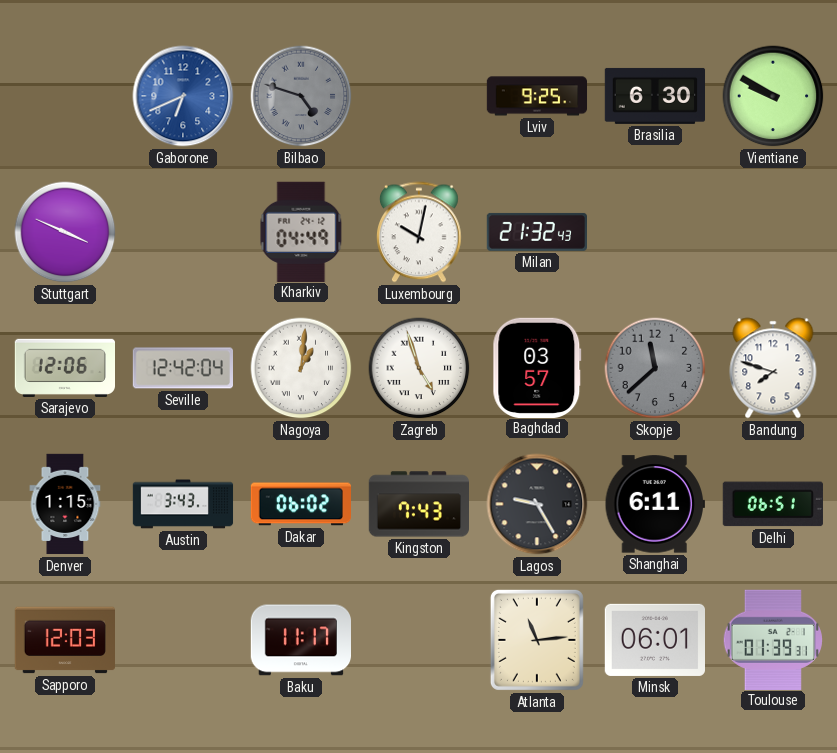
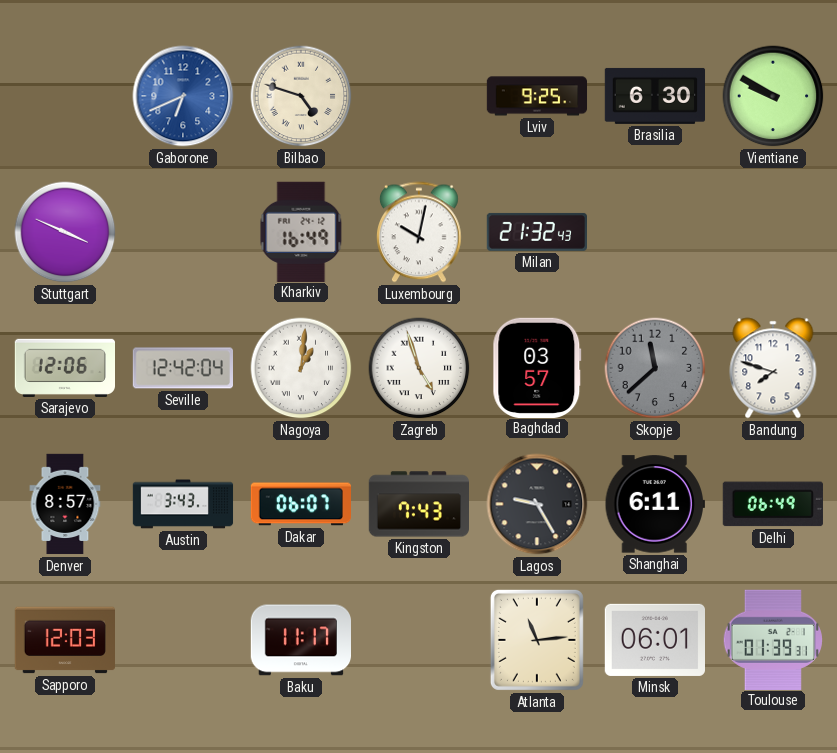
Bilbao dial: grey -> cream (301, 96)
Kharkiv: 04:49 -> 16:49 (301, 231)
Denver: 1:15 -> 8:57 (65, 504)
Dakar: 06:02 -> 06:07 (300, 504)
Delhi: 06:51 -> 06:49 (773, 504)
